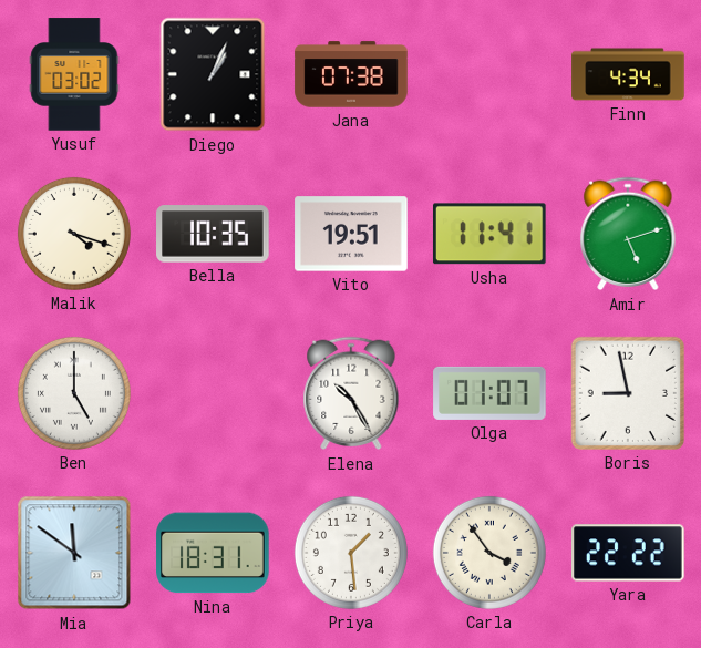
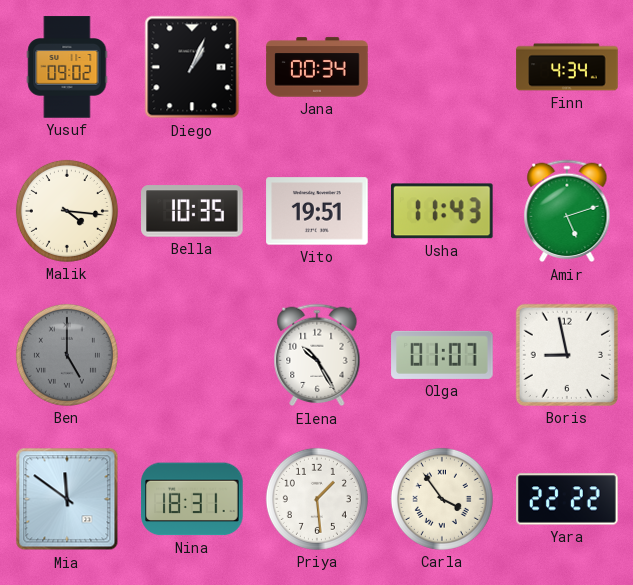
Yusuf: 03:02 -> 09:02 (67, 67)
Jana: 07:38 -> 00:34 (317, 67)
Malik: 4:18 -> 4:16 (67, 211)
Usha: 11:41 -> 11:43 (442, 211)
Ben dial: white -> grey (67, 355)
